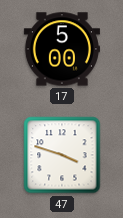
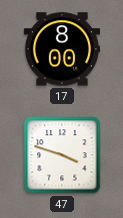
17: 5:00 -> 8:00 (62, 49)
